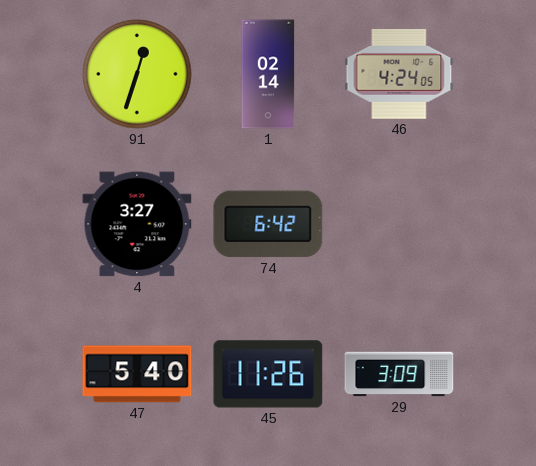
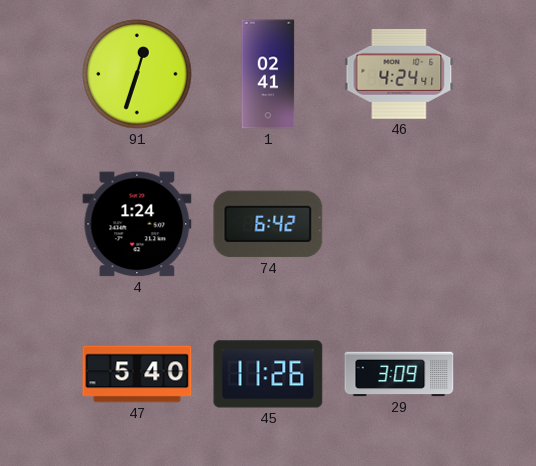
1: 02:14 -> 02:41 (268, 74)
46: 4:24:05 -> 4:24:41 (399, 74)
4: 3:27 -> 1:24 (137, 224)
